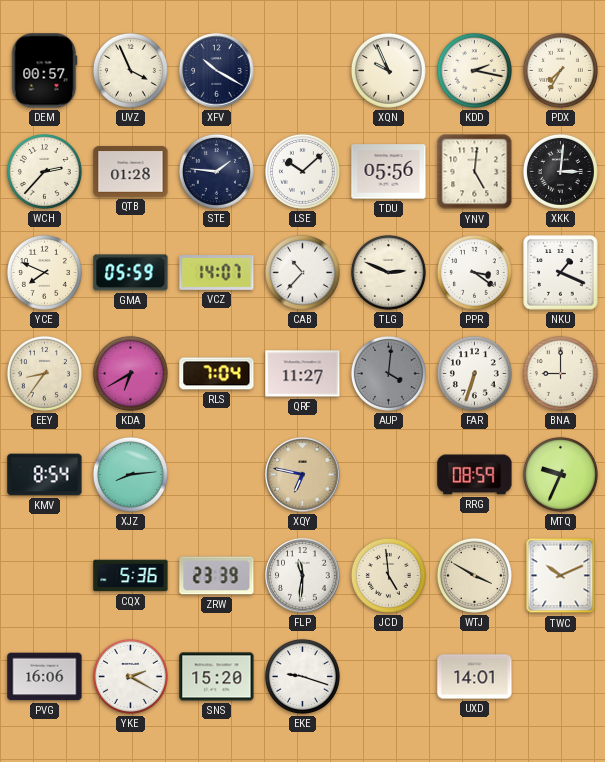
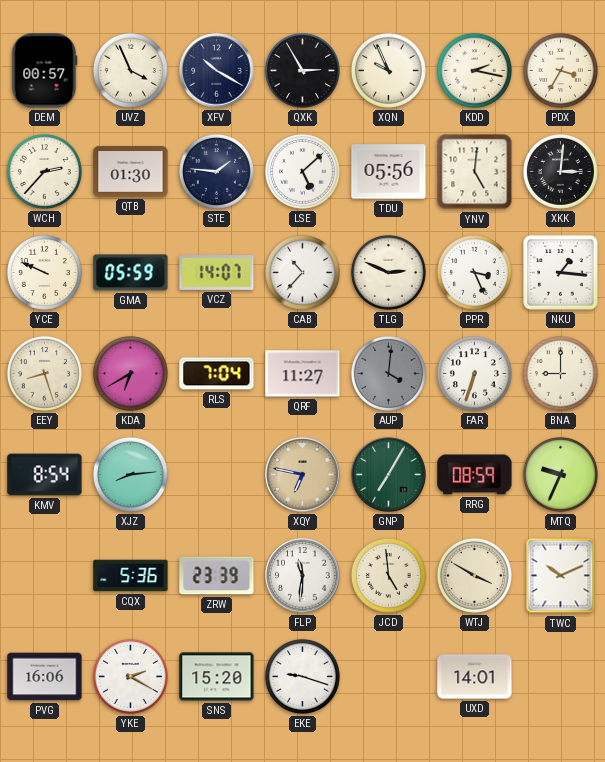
QXK: none -> 2:55 (302, 70)
PDX: 7:35 -> 3:35 (560, 70)
QTB: 01:28 -> 01:30 (131, 172)
LSE: 10:08 -> 5:08 (302, 171)
YCE: 7:49 -> 9:49 (44, 272)
PPR: 3:21 -> 3:26 (474, 272)
NKU: 1:19 -> 1:16 (561, 273)
EEY: 8:36 -> 8:27 (44, 373)
GNP: none -> 7:05 (389, 475)
